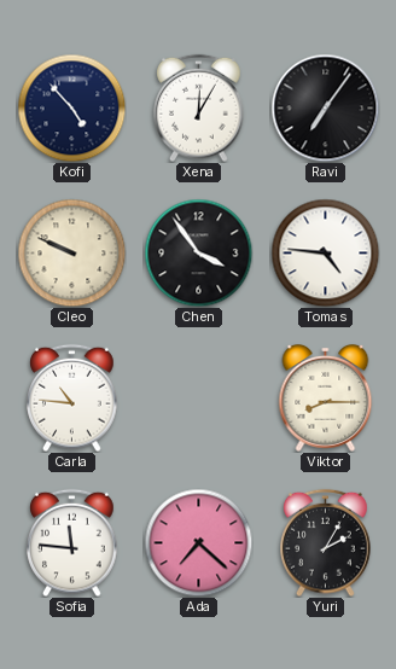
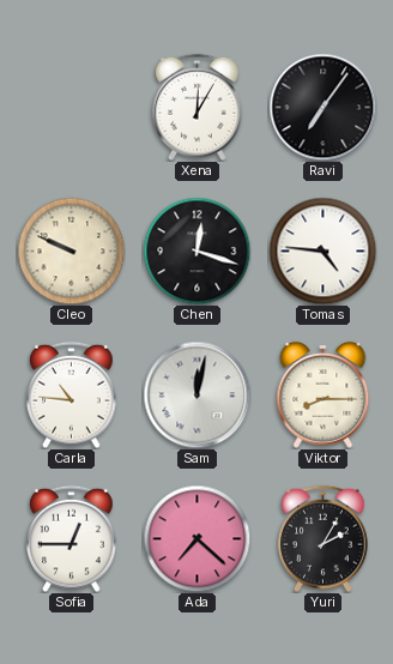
Kofi: 4:53 -> none (71, 107)
Chen: 3:54 -> 12:18 (196, 250)
Sam: none -> 12:02 (196, 394)
Sofia: 11:46 -> 12:45 (72, 538)
